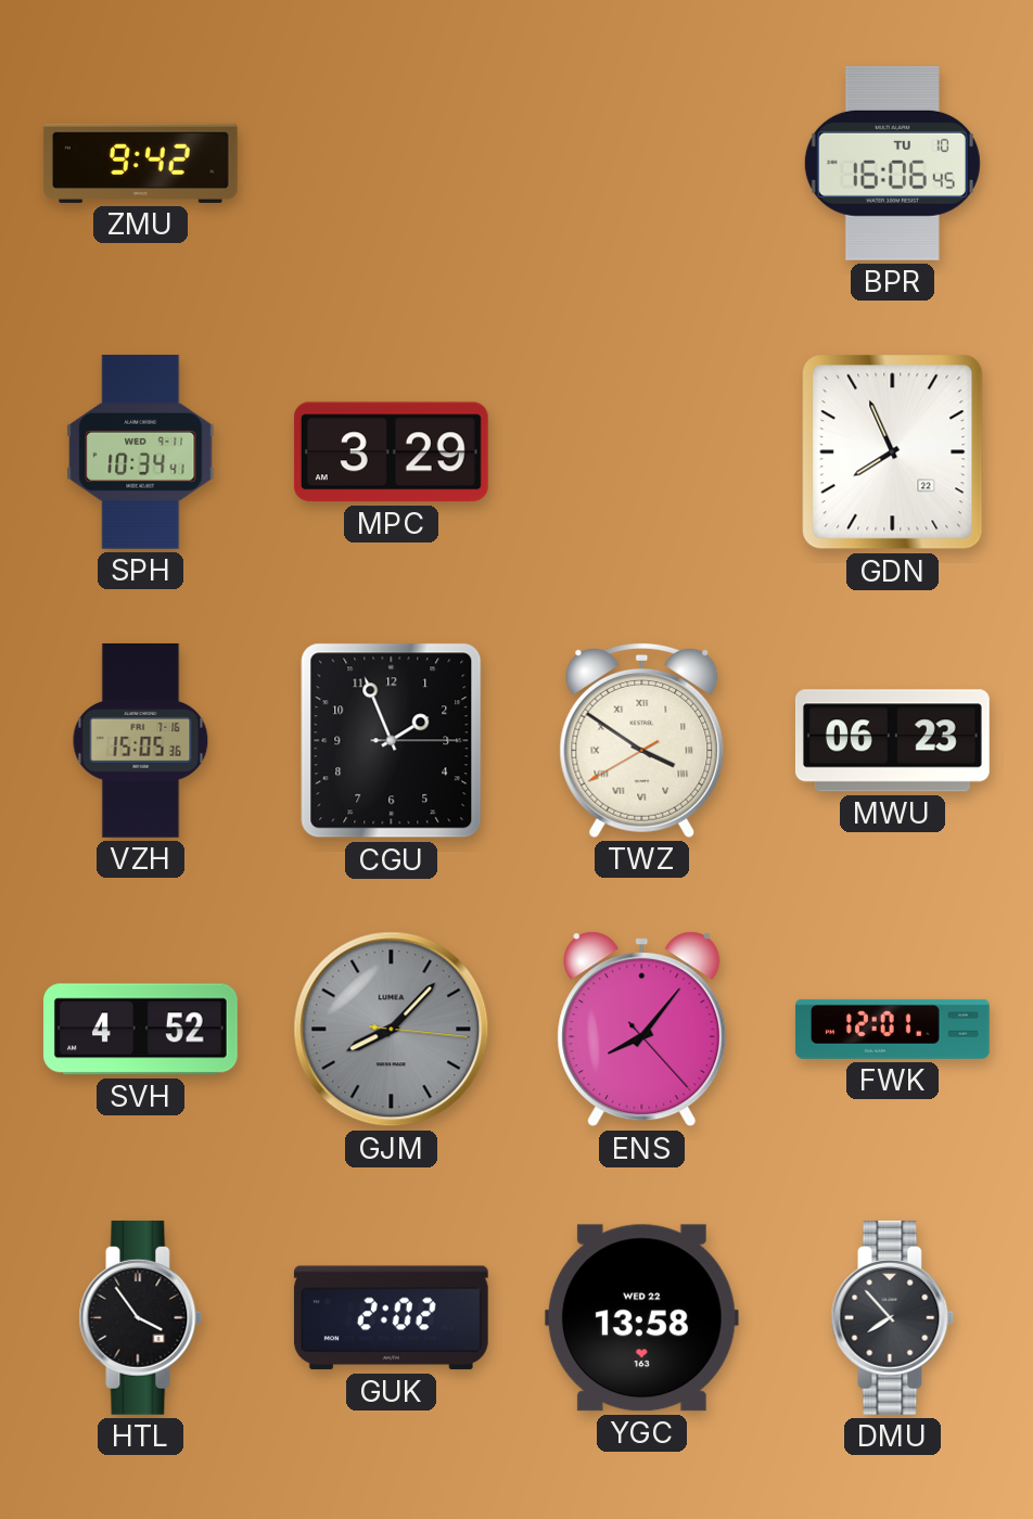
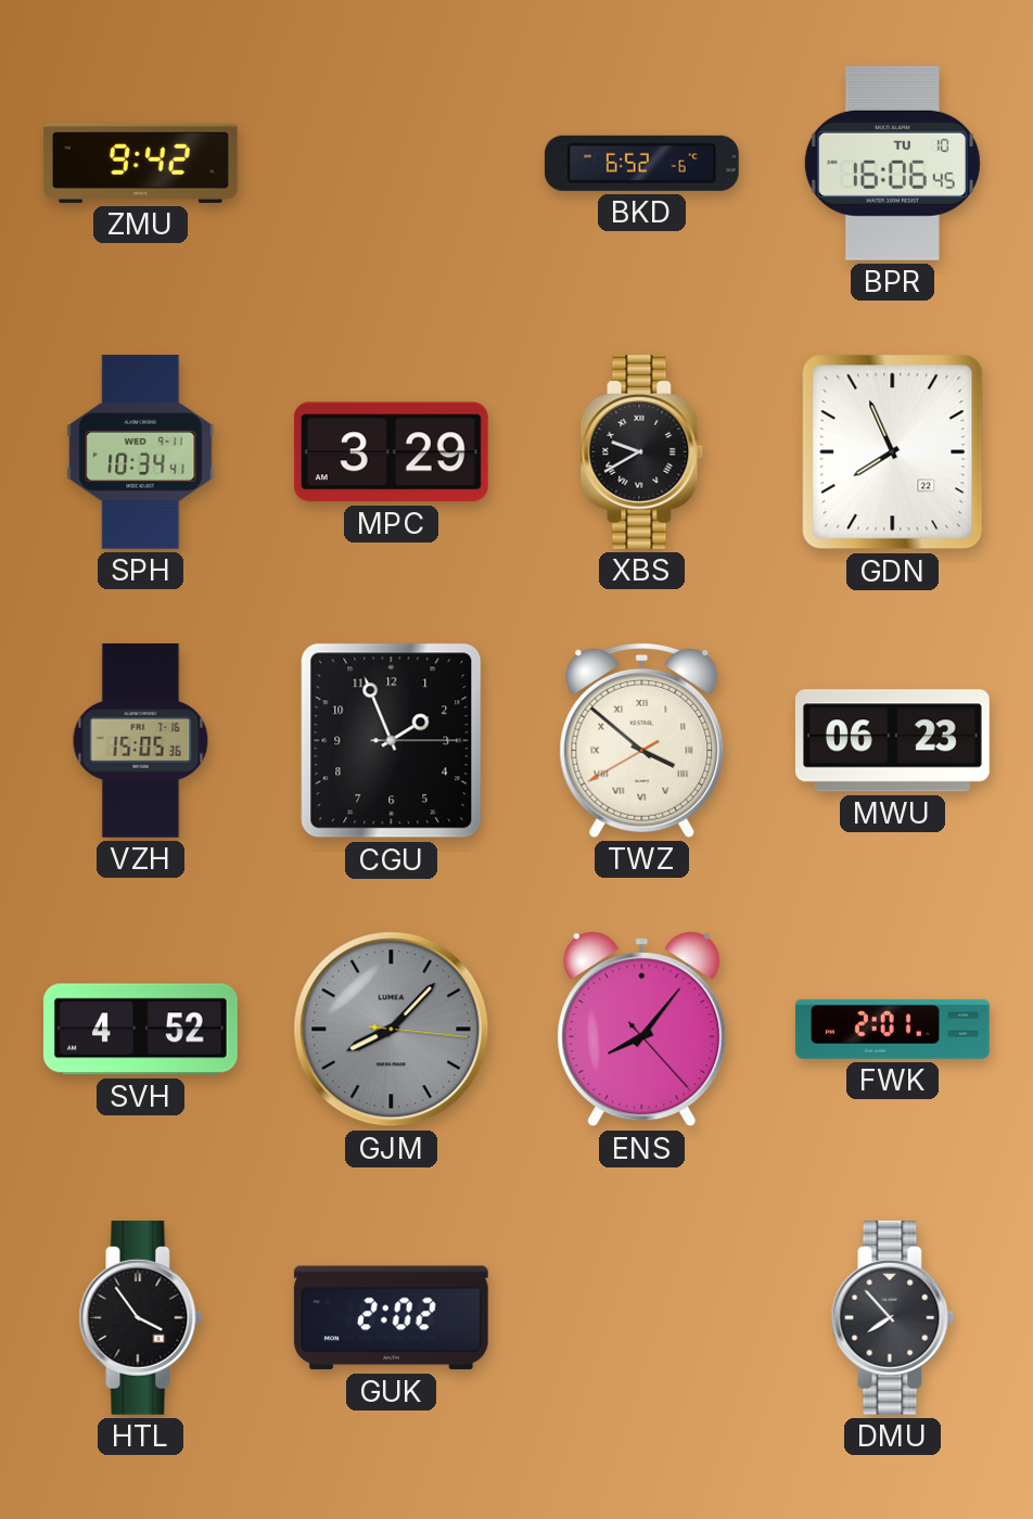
BKD: none -> 6:52 (641, 163)
XBS: none -> 9:40 (642, 451)
TWZ: 3:50 -> 3:51 (642, 740)
FWK: 12:01 -> 2:01 (892, 1029)
YGC: 13:58 -> none (641, 1318)
